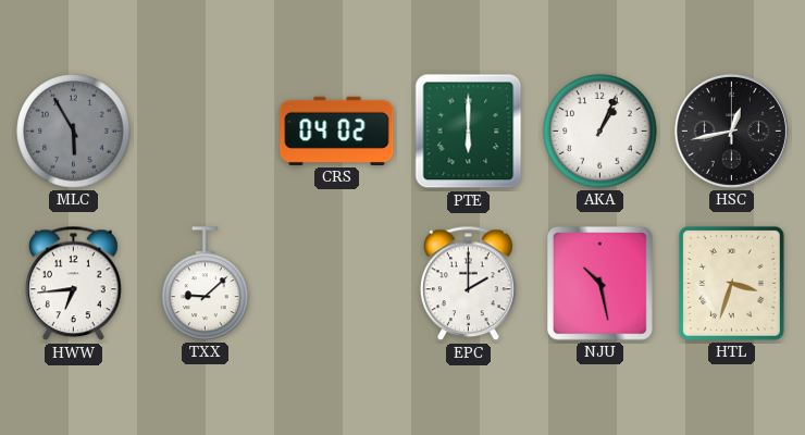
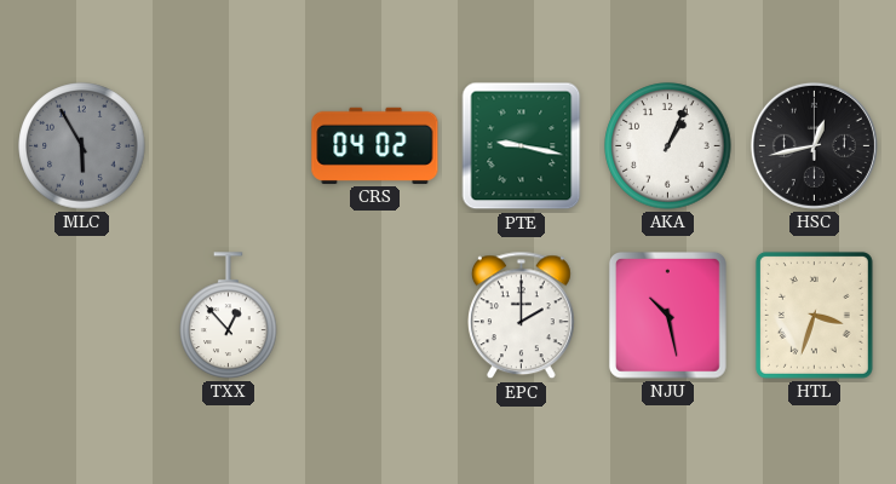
PTE: 6:00 -> 9:17 (522, 146)
HWW: 6:44 -> none (74, 284)
TXX: 9:08 -> 12:53 (229, 316)
